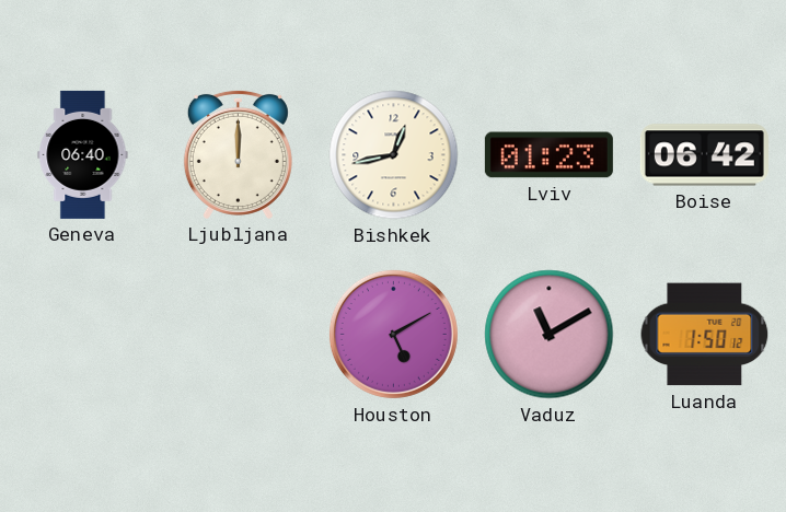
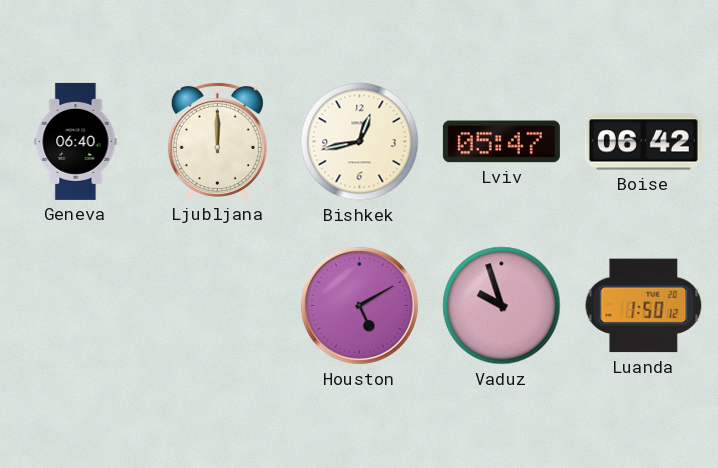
Lviv: 01:23 -> 05:47 (501, 142)
Vaduz: 11:10 -> 9:57 (502, 306)
